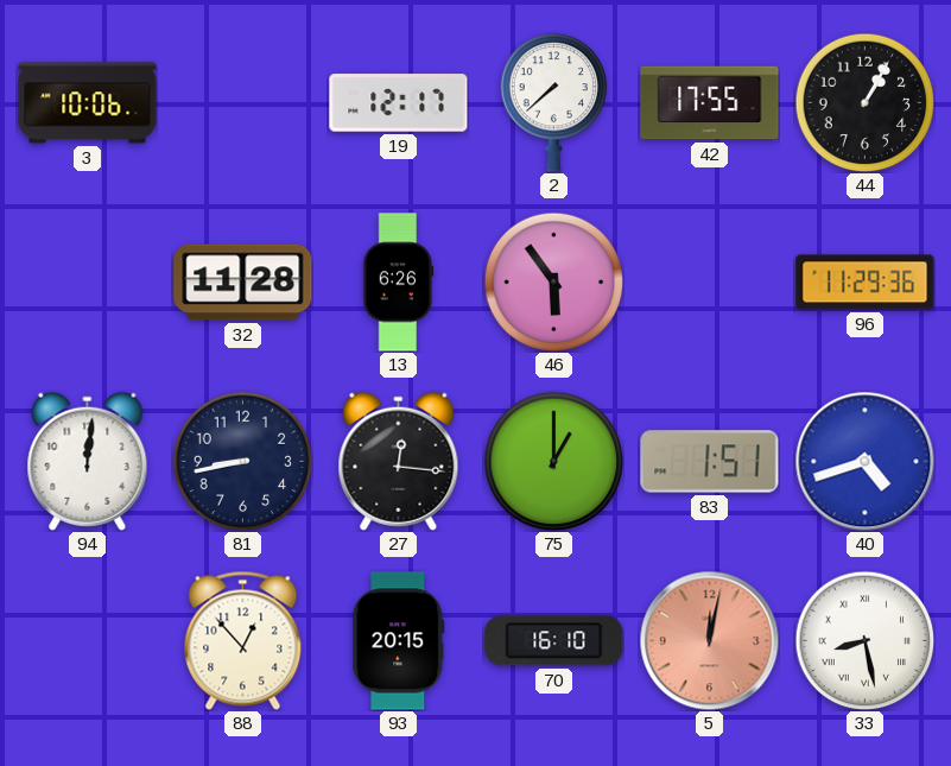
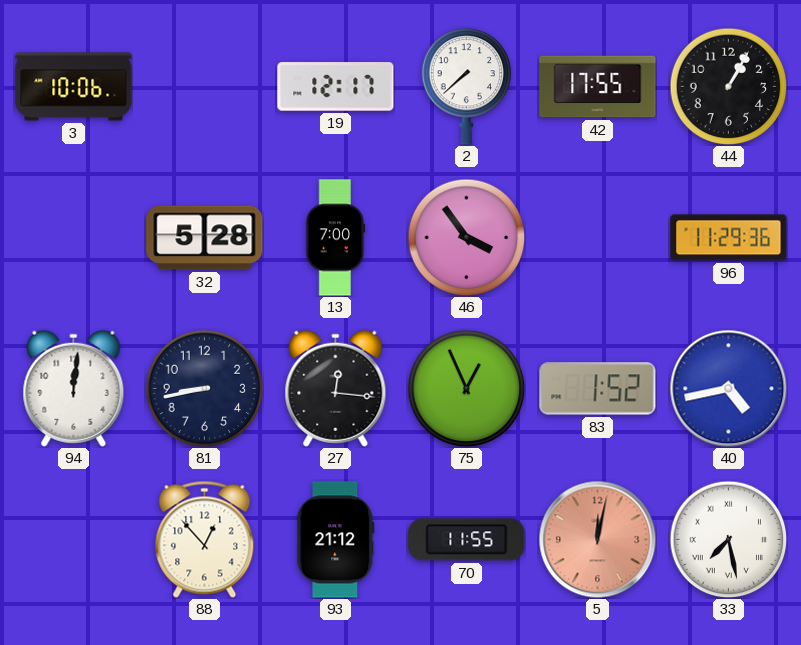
32: 11:28 -> 5:28 (205, 238)
13: 6:26 -> 7:00 (336, 238)
46: 5:54 -> 3:54 (466, 237)
75: 1:00 -> 12:56 (466, 388)
83: 1:51 -> 1:52 (598, 389)
40: 4:42 -> 4:43 (728, 388)
93: 20:15 -> 21:12 (336, 540)
70: 16:10 -> 11:55 (467, 540)
33: 8:28 -> 7:28 (728, 539)
